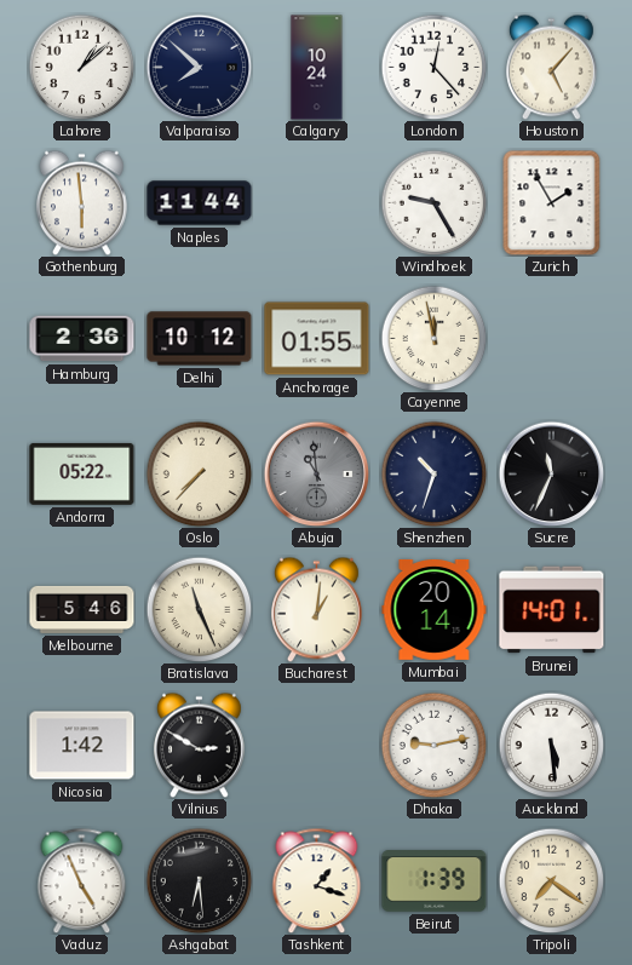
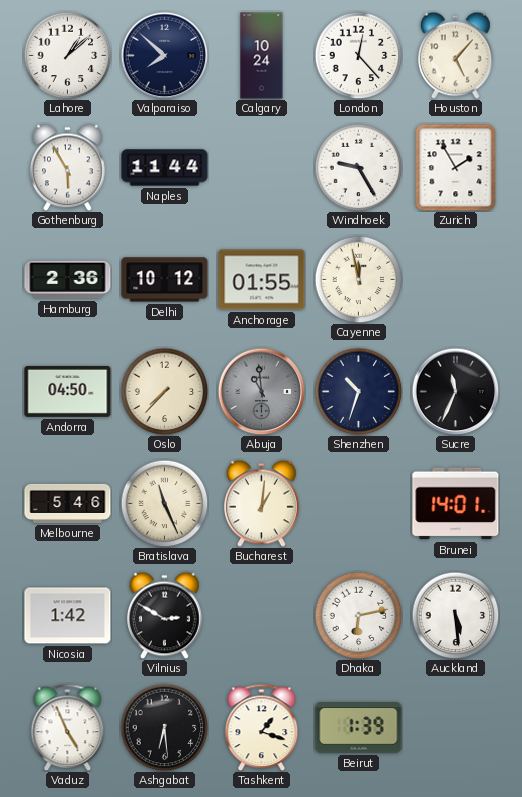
Gothenburg: 5:59 -> 5:55 (68, 167)
Andorra: 05:22 -> 04:50 (68, 391)
Mumbai: 20:14 -> none (435, 609)
Dhaka: 9:13 -> 6:13 (358, 615)
Tripoli: 7:21 -> none (551, 880)
